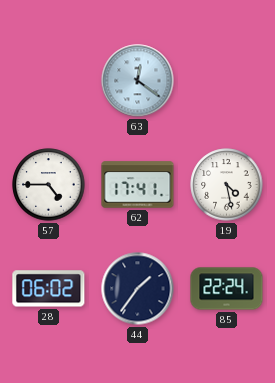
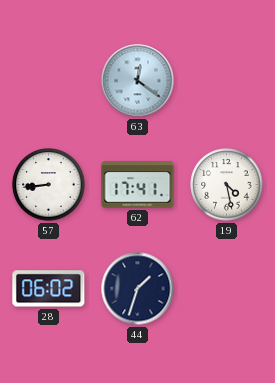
57: 4:45 -> 8:44 (49, 185)
44: 1:36 -> 1:33 (138, 289)
85: 22:24 -> none (227, 289)
